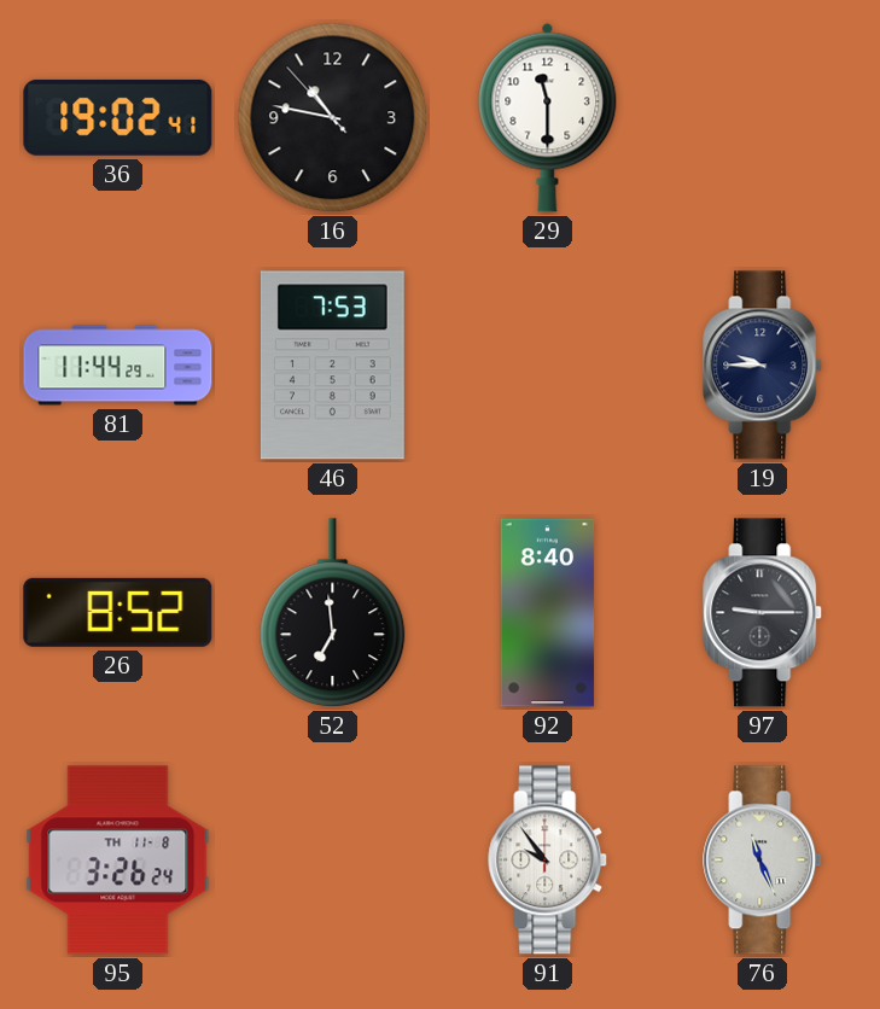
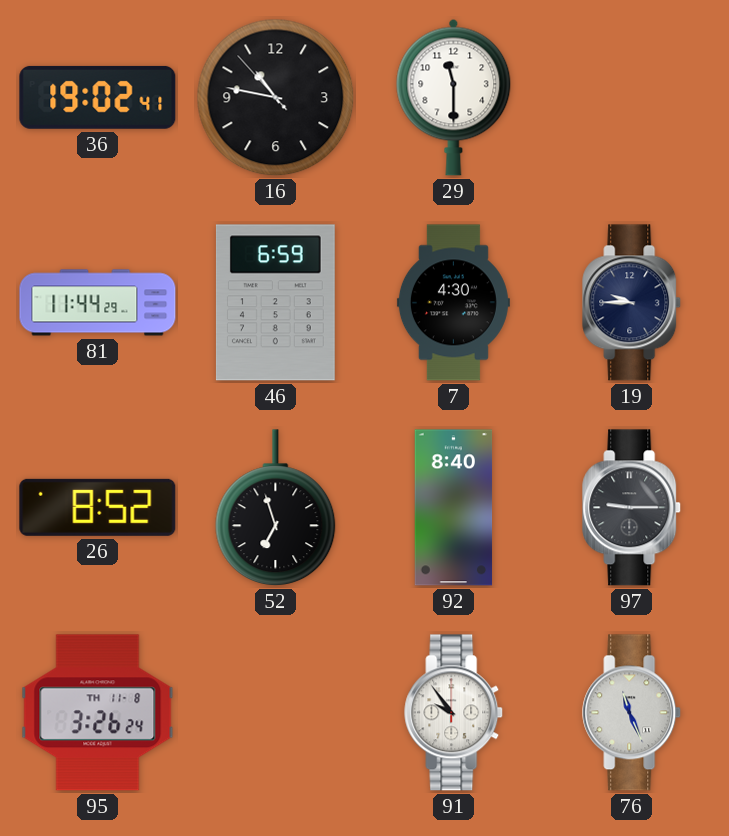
46: 7:53 -> 6:59 (275, 303)
7: none -> 4:30 (453, 303)
52: 6:59 -> 6:57 (276, 508)
